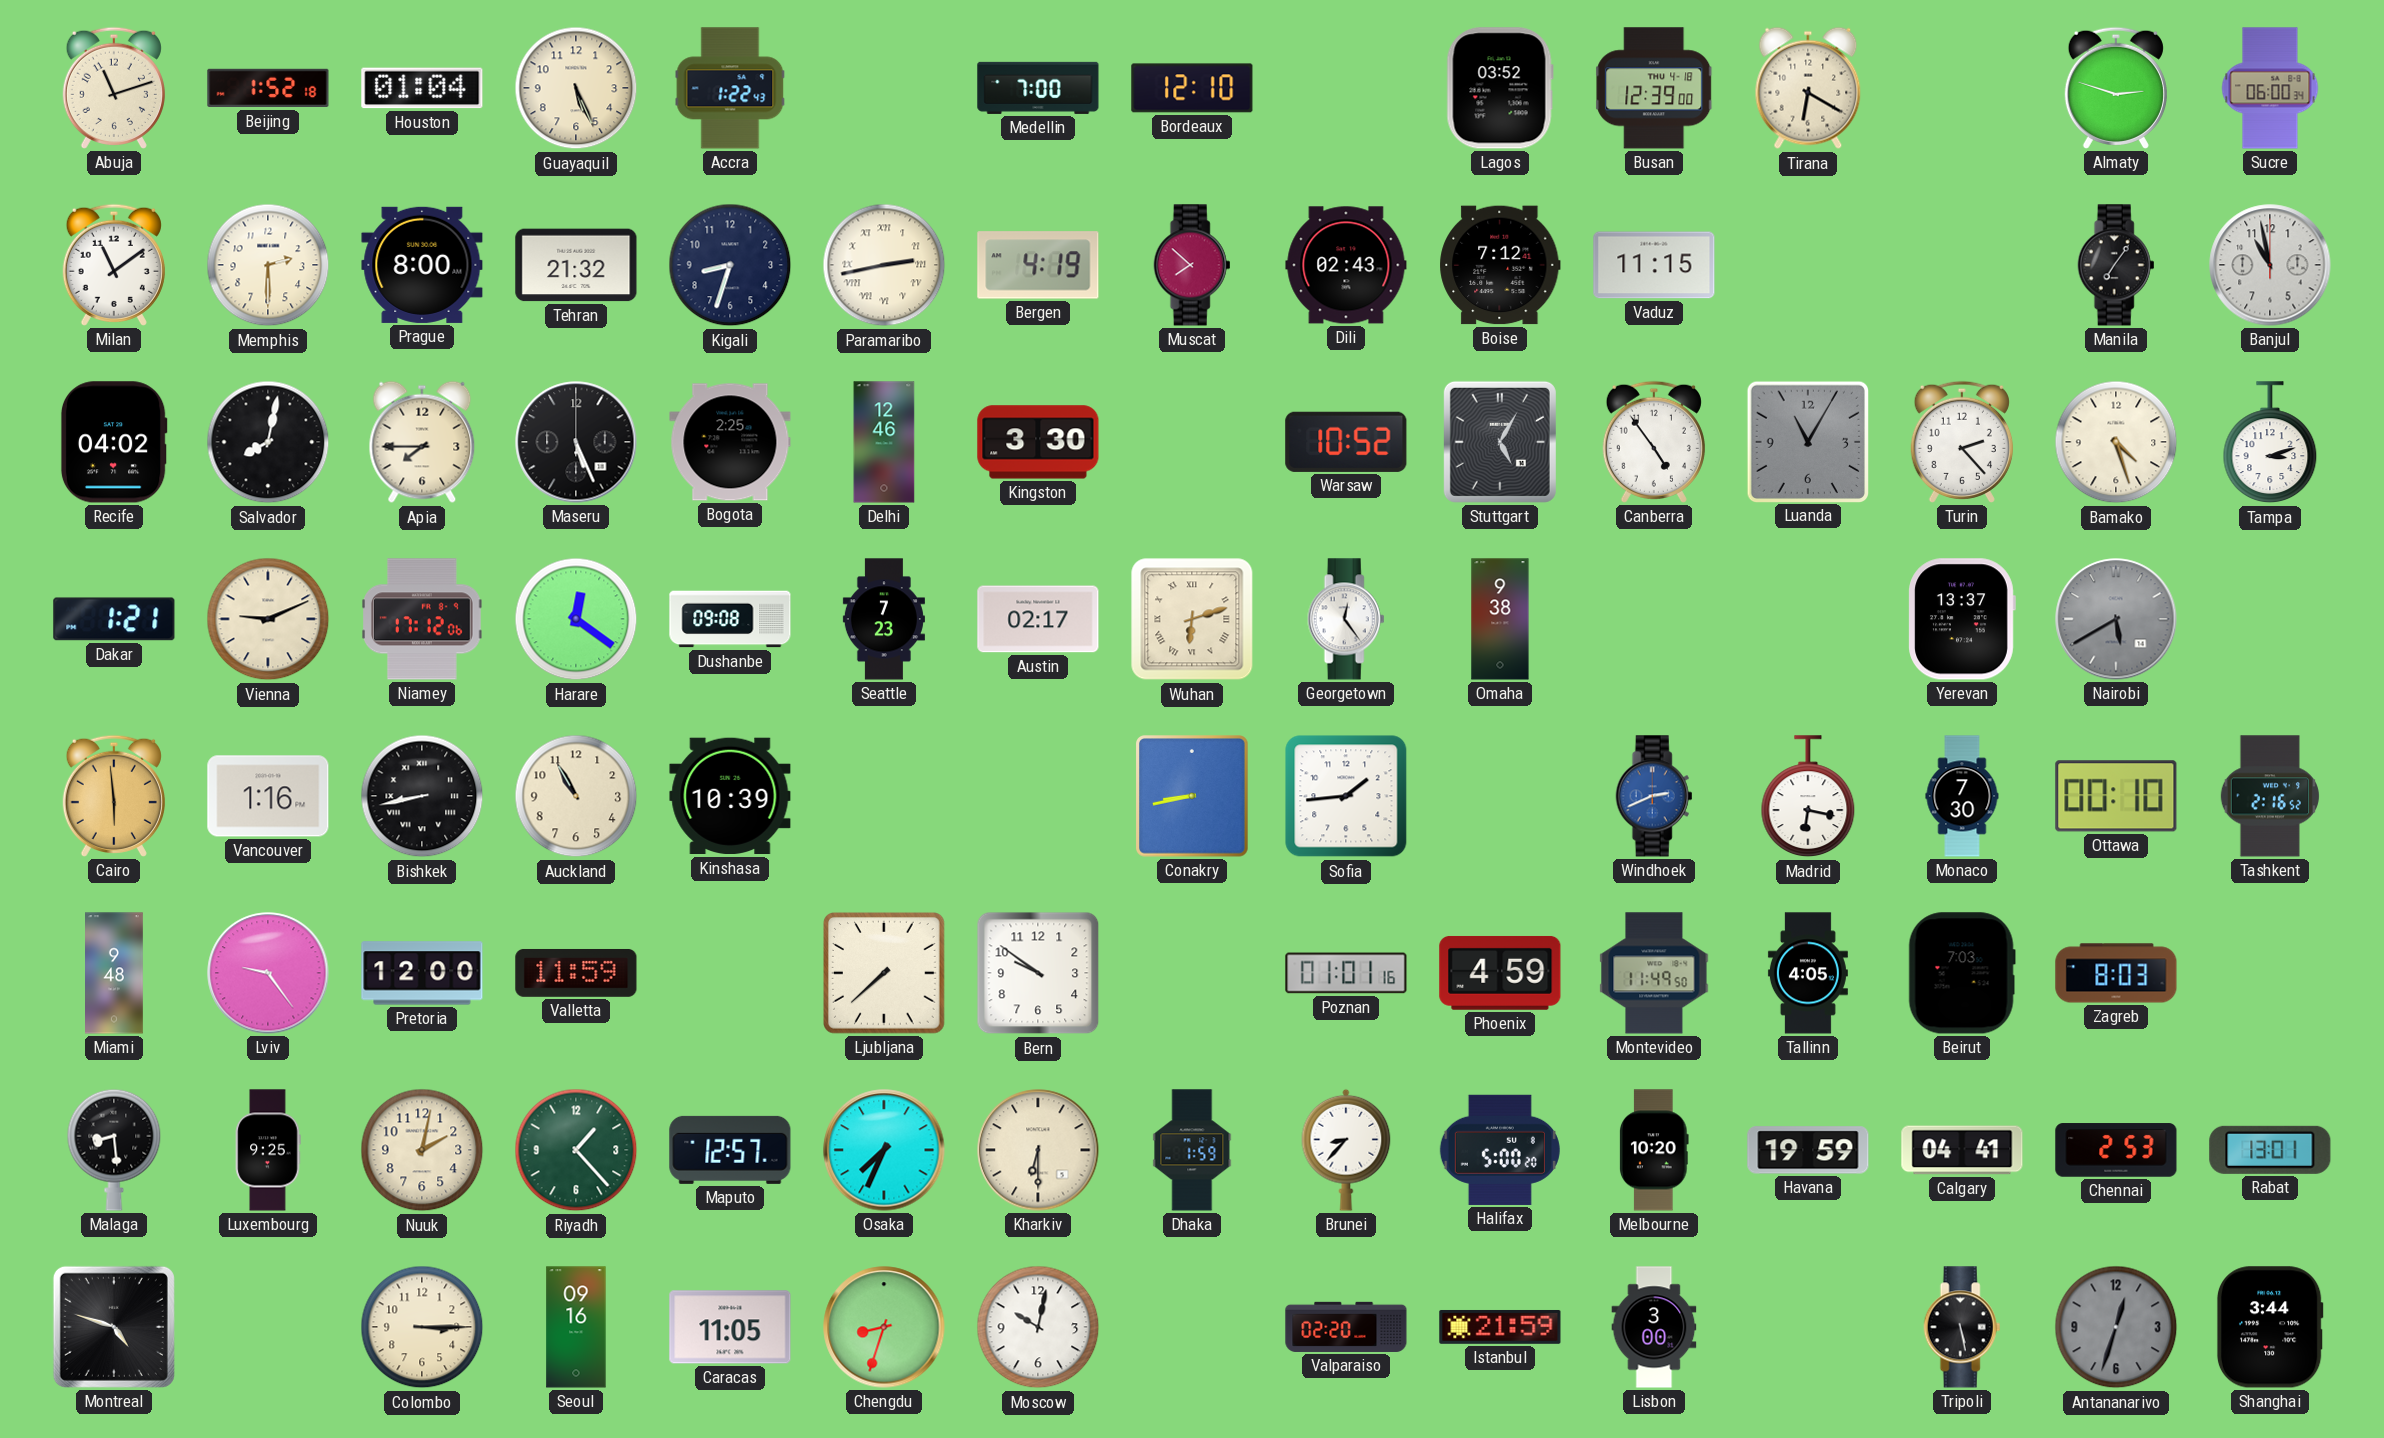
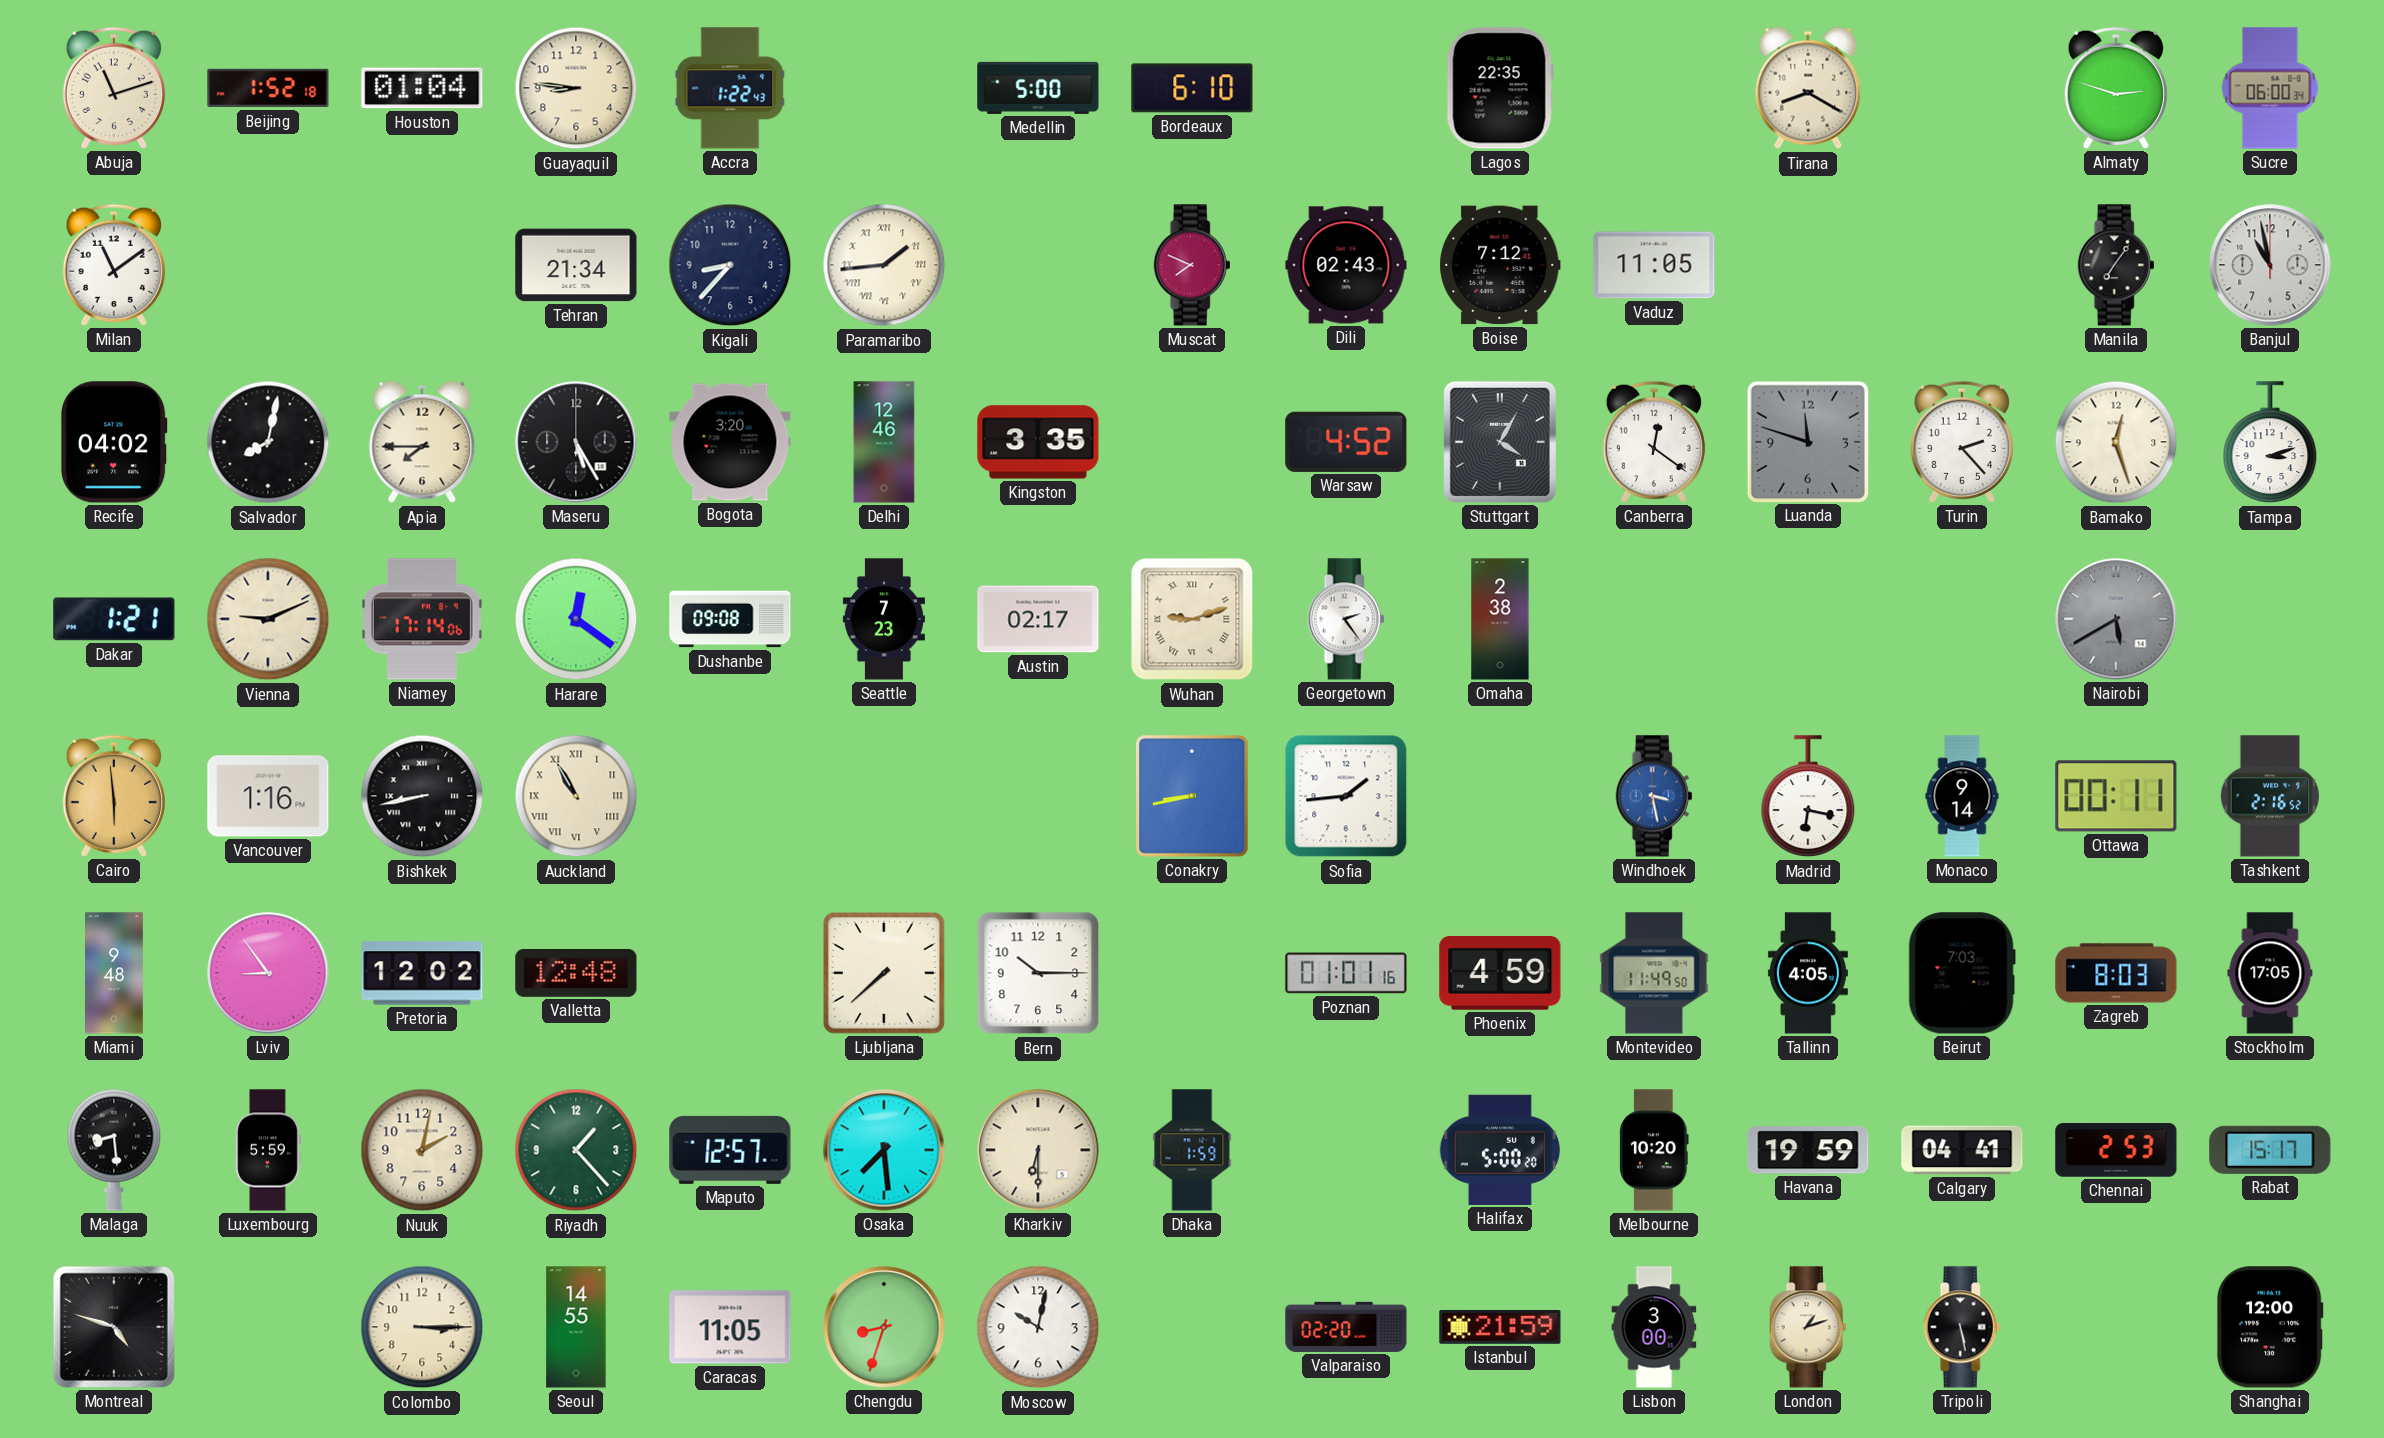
Guayaquil: 5:26 -> 8:46 (576, 88)
Medellin: 7:00 -> 5:00 (1038, 88)
Bordeaux: 12:10 -> 6:10 (1192, 88)
Lagos: 03:52 -> 22:35 (1500, 88)
Busan: 12:39 -> none (1655, 88)
Tirana: 6:20 -> 8:20 (1808, 88)
Memphis: 2:30 -> none (268, 265)
Prague: 8:00 -> none (422, 265)
Tehran: 21:32 -> 21:34 (576, 265)
Kigali: 8:33 -> 8:37 (730, 265)
Paramaribo: 2:43 -> 1:44 (884, 265)
Bergen: 4:19 -> none (1038, 265)
Muscat: 7:52 -> 7:49 (1192, 265)
Vaduz: 11:15 -> 11:05 (1654, 265)
Maseru: 5:26 -> 5:25 (576, 442)
Bogota: 2:25 -> 3:20 (730, 442)
Kingston: 3:30 -> 3:35 (1038, 442)
Warsaw: 10:52 -> 4:52 (1346, 442)
Stuttgart: 5:05 -> 4:05 (1500, 442)
Canberra: 4:54 -> 12:21 (1654, 442)
Luanda: 11:05 -> 11:48 (1807, 441)
Bamako: 4:27 -> 12:27 (2116, 442)
Niamey: 17:12 -> 17:14 (423, 619)
Wuhan: 6:12 -> 9:12 (1192, 619)
Georgetown: 12:24 -> 2:24 (1346, 619)
Omaha: 9:38 -> 2:38 (1500, 619)
Yerevan: 13:37 -> none (1962, 619)
Auckland numerals: Arabic -> Roman (576, 796)
Kinshasa: 10:39 -> none (730, 796)
Windhoek: 2:41 -> 3:28 (1654, 796)
Monaco: 7:30 -> 9:14 (1962, 796)
Ottawa: 00:10 -> 00:11 (2116, 796)
Lviv: 9:24 -> 8:54 (268, 973)
Pretoria: 12:00 -> 12:02 (422, 973)
Valletta: 11:59 -> 12:48 (576, 973)
Bern: 9:51 -> 10:15 (1038, 973)
Stockholm: none -> 17:05 (2270, 973)
Luxembourg: 9:25 -> 5:59 (268, 1150)
Osaka: 7:34 -> 7:29 (884, 1150)
Brunei: 8:37 -> none (1346, 1150)
Rabat: 13:01 -> 15:17 (2270, 1150)
Seoul: 09:16 -> 14:55 (576, 1327)
London: none -> 1:12 (1808, 1327)
Antananarivo: 12:33 -> none (2116, 1327)
Shanghai: 3:44 -> 12:00 (2270, 1327)
